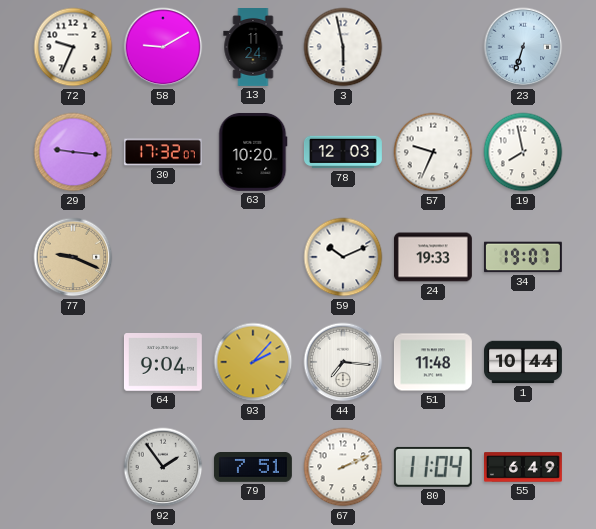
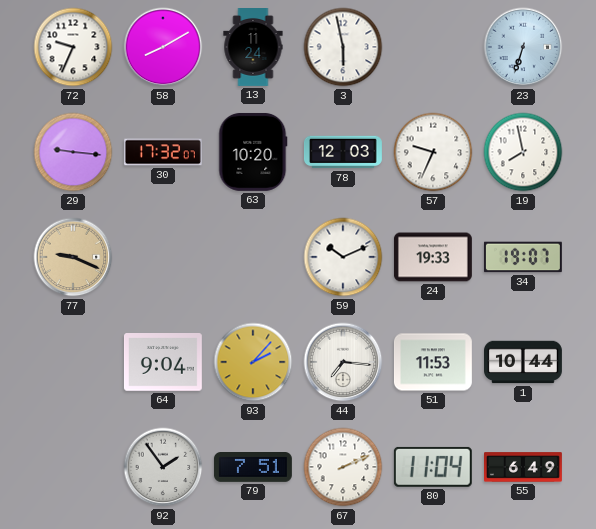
58: 9:10 -> 8:10 (163, 47)
51: 11:48 -> 11:53 (433, 362)
